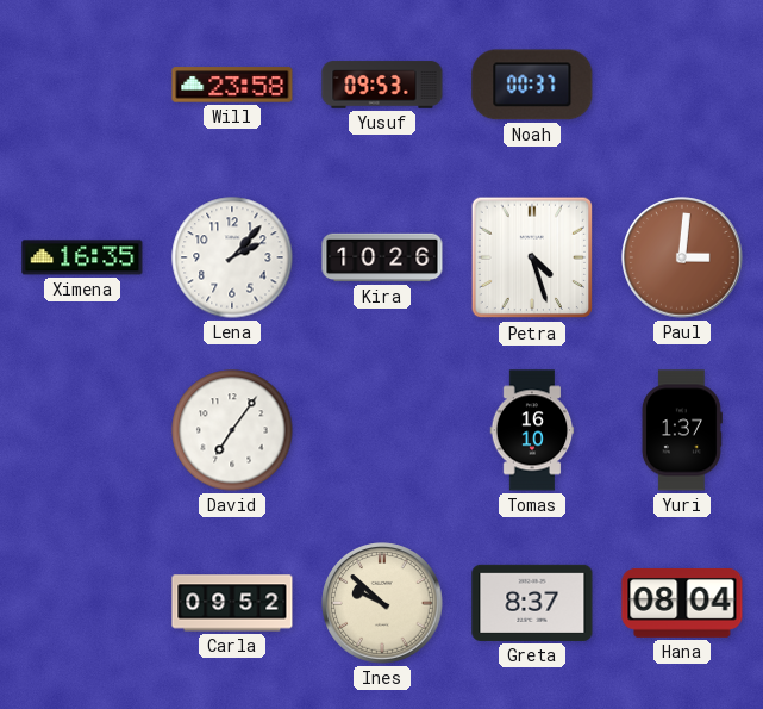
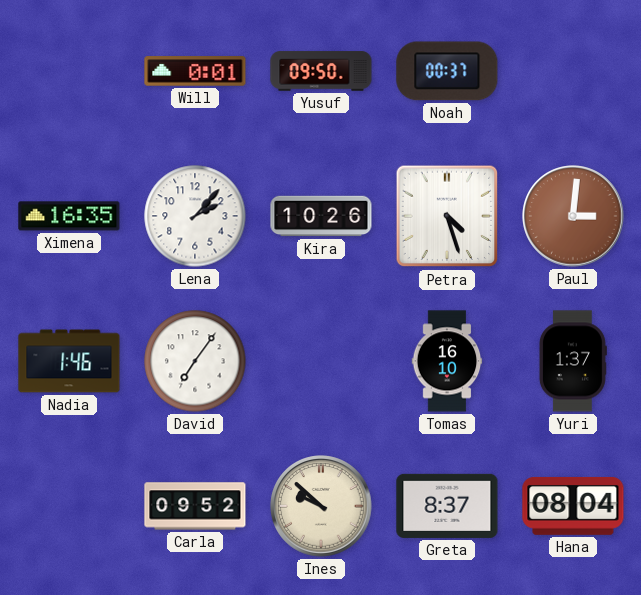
Will: 23:58 -> 0:01 (195, 71)
Yusuf: 09:53 -> 09:50 (321, 71)
Nadia: none -> 1:46 (69, 361)
